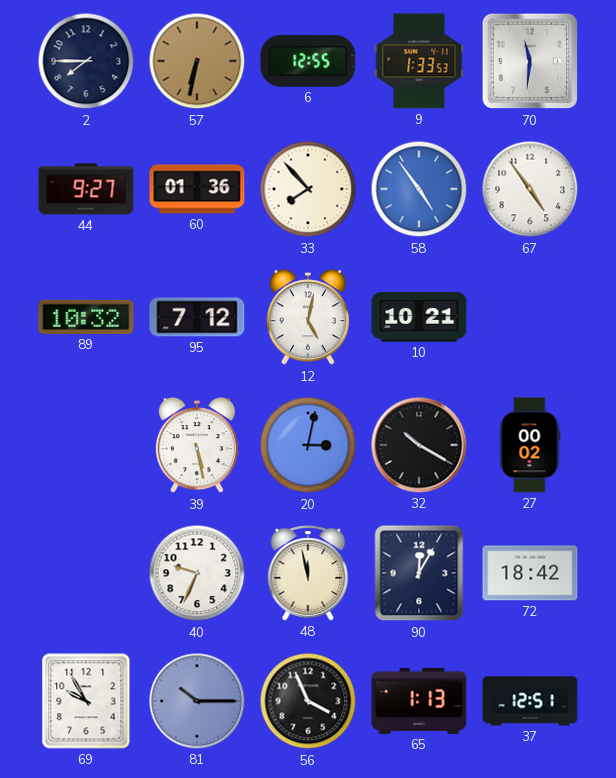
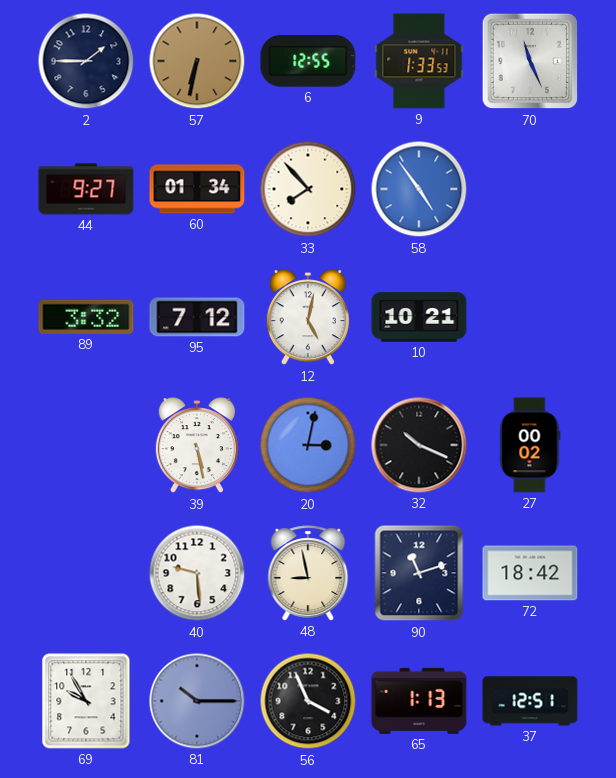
2: 7:45 -> 1:45 (86, 61)
70: 11:31 -> 11:26 (530, 61)
60: 01:36 -> 01:34 (197, 189)
67: 4:54 -> none (530, 189)
89: 10:32 -> 3:32 (86, 317)
32: 10:20 -> 10:19 (419, 445)
40: 9:34 -> 9:29 (197, 573)
48: 11:58 -> 8:58 (308, 573)
90: 12:05 -> 11:12 (419, 573)
